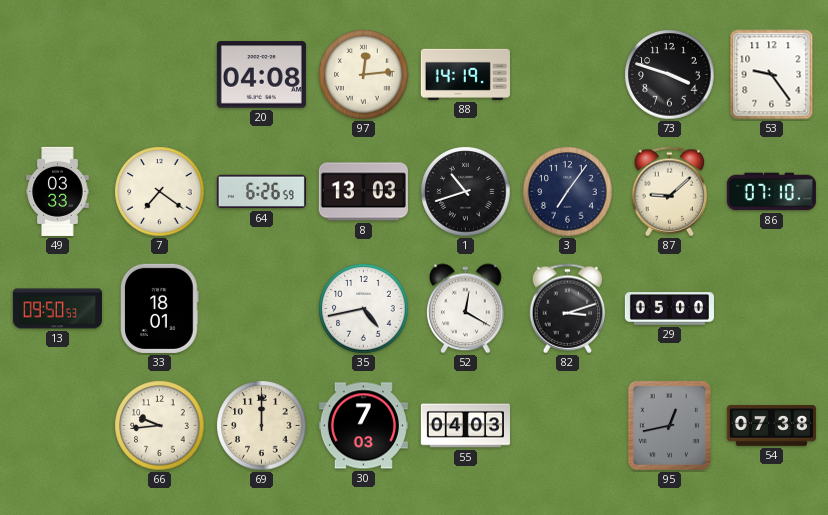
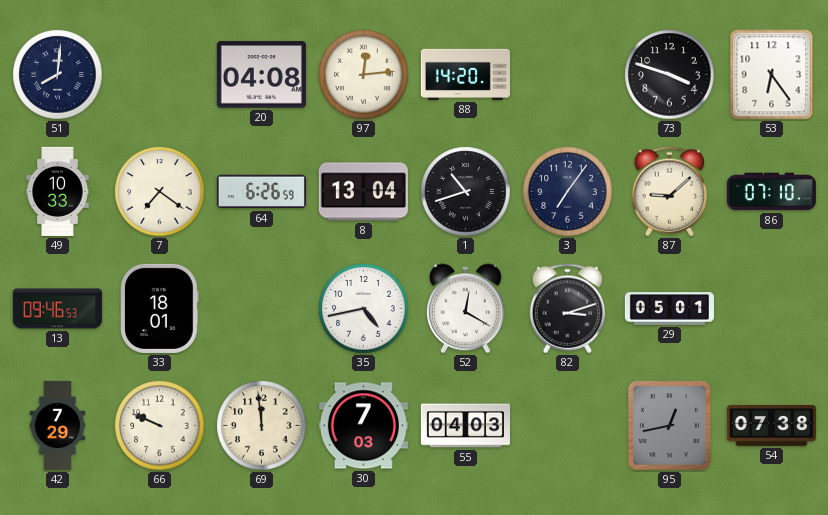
51: none -> 8:01 (58, 75)
88: 14:19 -> 14:20 (465, 74)
53: 9:24 -> 6:24 (772, 75)
49: 03:33 -> 10:33 (58, 191)
8: 13:03 -> 13:04 (363, 192)
13: 09:50 -> 09:46 (57, 309)
29: 05:00 -> 05:01 (669, 309)
42: none -> 7:29 (58, 425)
66: 9:44 -> 9:49 (160, 426)
69: 12:00 -> 11:59 (262, 426)
